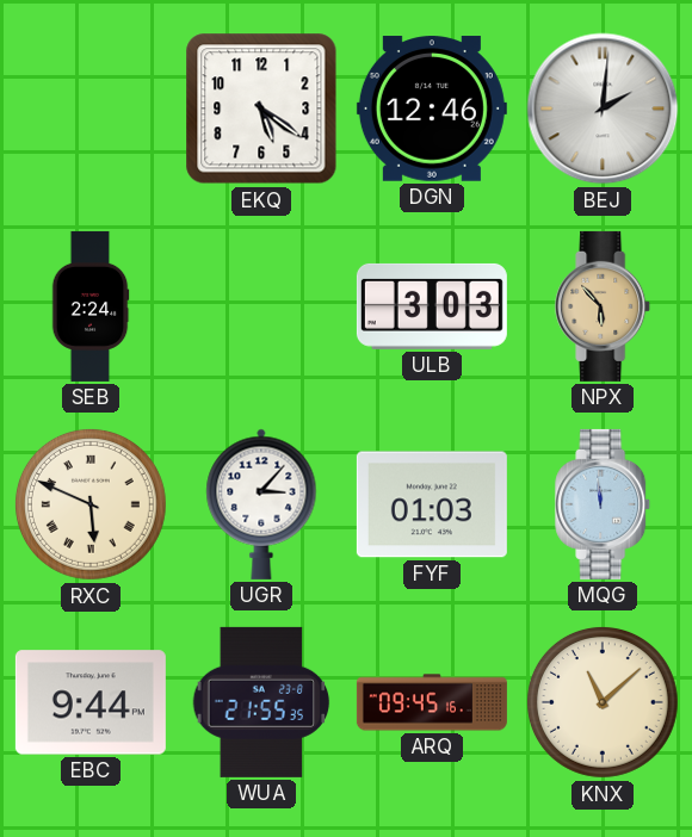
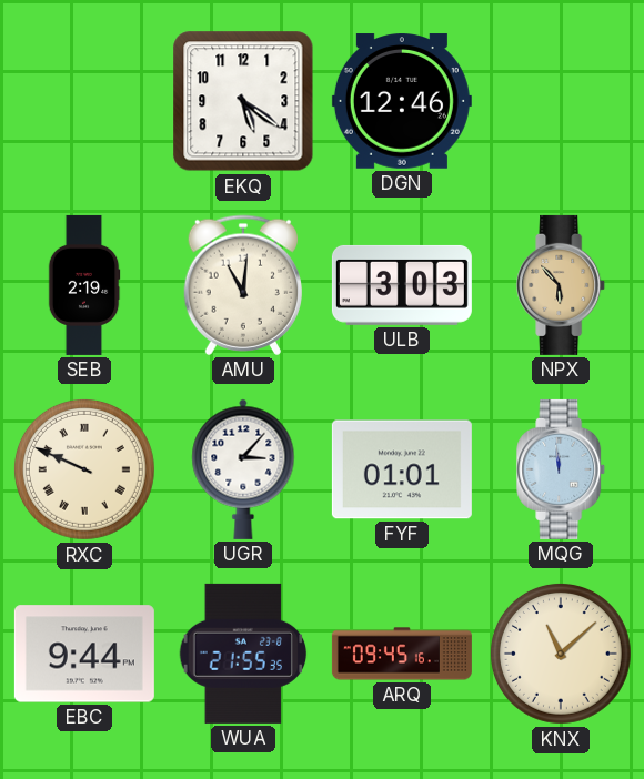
BEJ: 2:01 -> none (603, 108)
SEB: 2:24 -> 2:19 (84, 285)
AMU: none -> 11:01 (242, 285)
RXC: 5:49 -> 9:49 (84, 469)
FYF: 01:03 -> 01:01 (402, 469)
